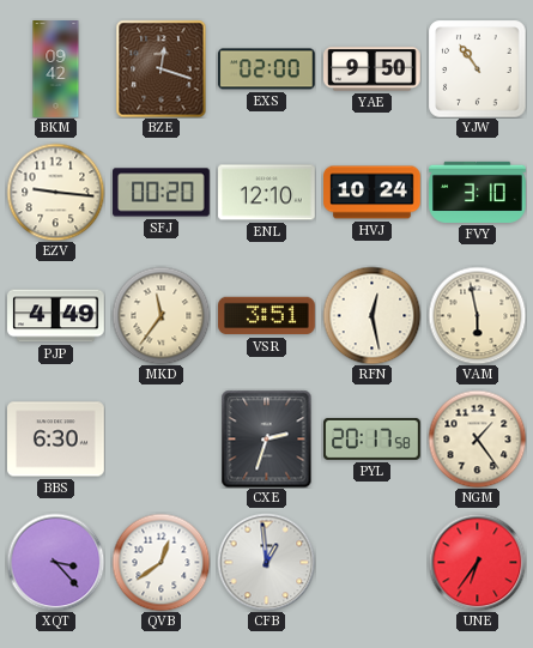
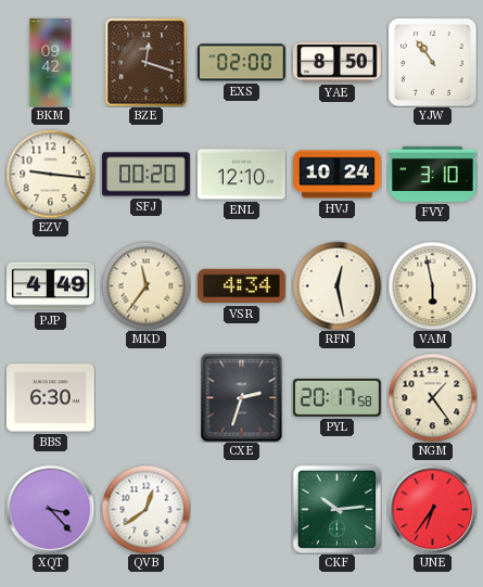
YAE: 9:50 -> 8:50 (338, 63)
VSR: 3:51 -> 4:34 (242, 286)
CFB: 12:59 -> none (266, 562)
CKF: none -> 10:14 (336, 509)
